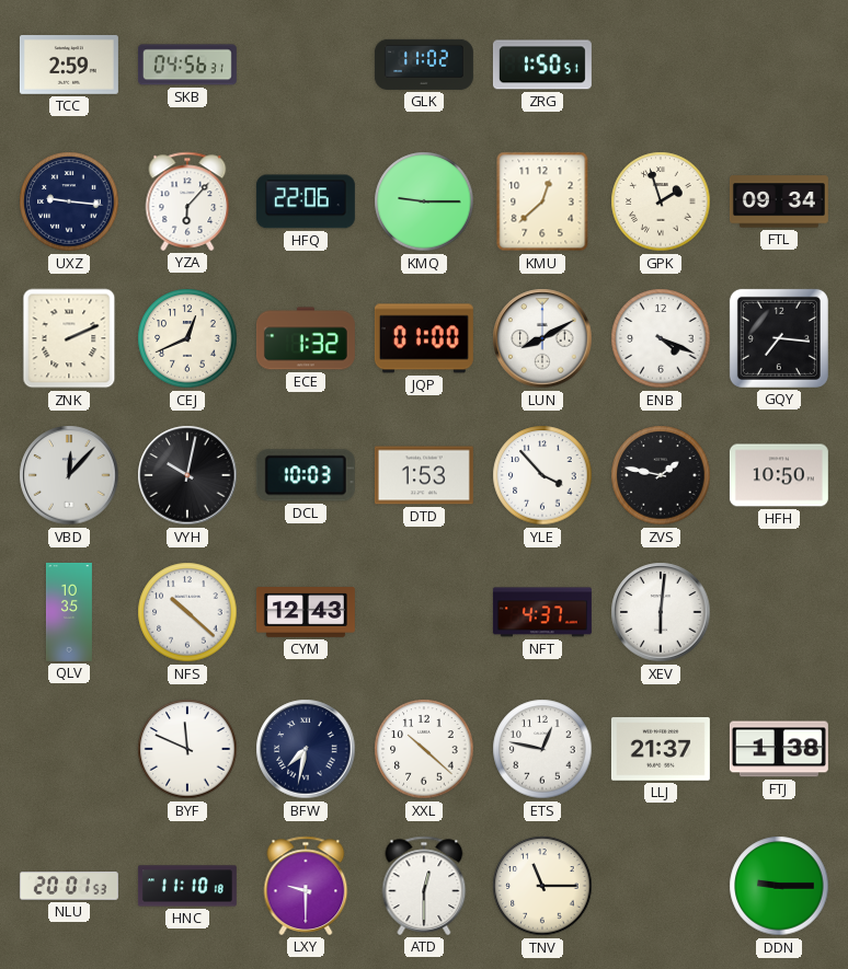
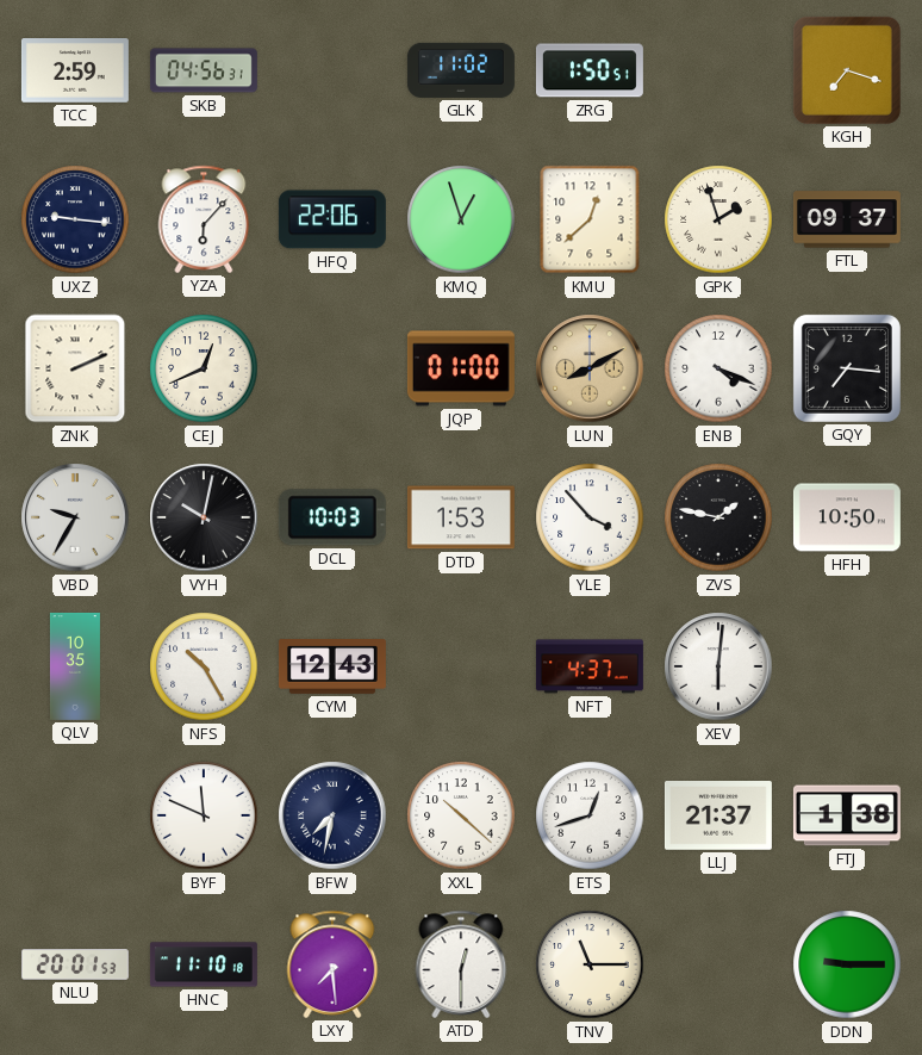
KGH: none -> 7:18 (847, 70)
KMQ: 9:15 -> 12:57 (461, 219)
FTL: 09:34 -> 09:37 (847, 219)
ECE: 1:32 -> none (306, 338)
LUN dial: white -> champagne (590, 368)
VBD: 12:07 -> 9:35 (75, 517)
NFS: 10:22 -> 10:25 (204, 666)
ETS: 12:47 -> 12:42 (590, 815)
LXY: 9:30 -> 7:29 (332, 964)
